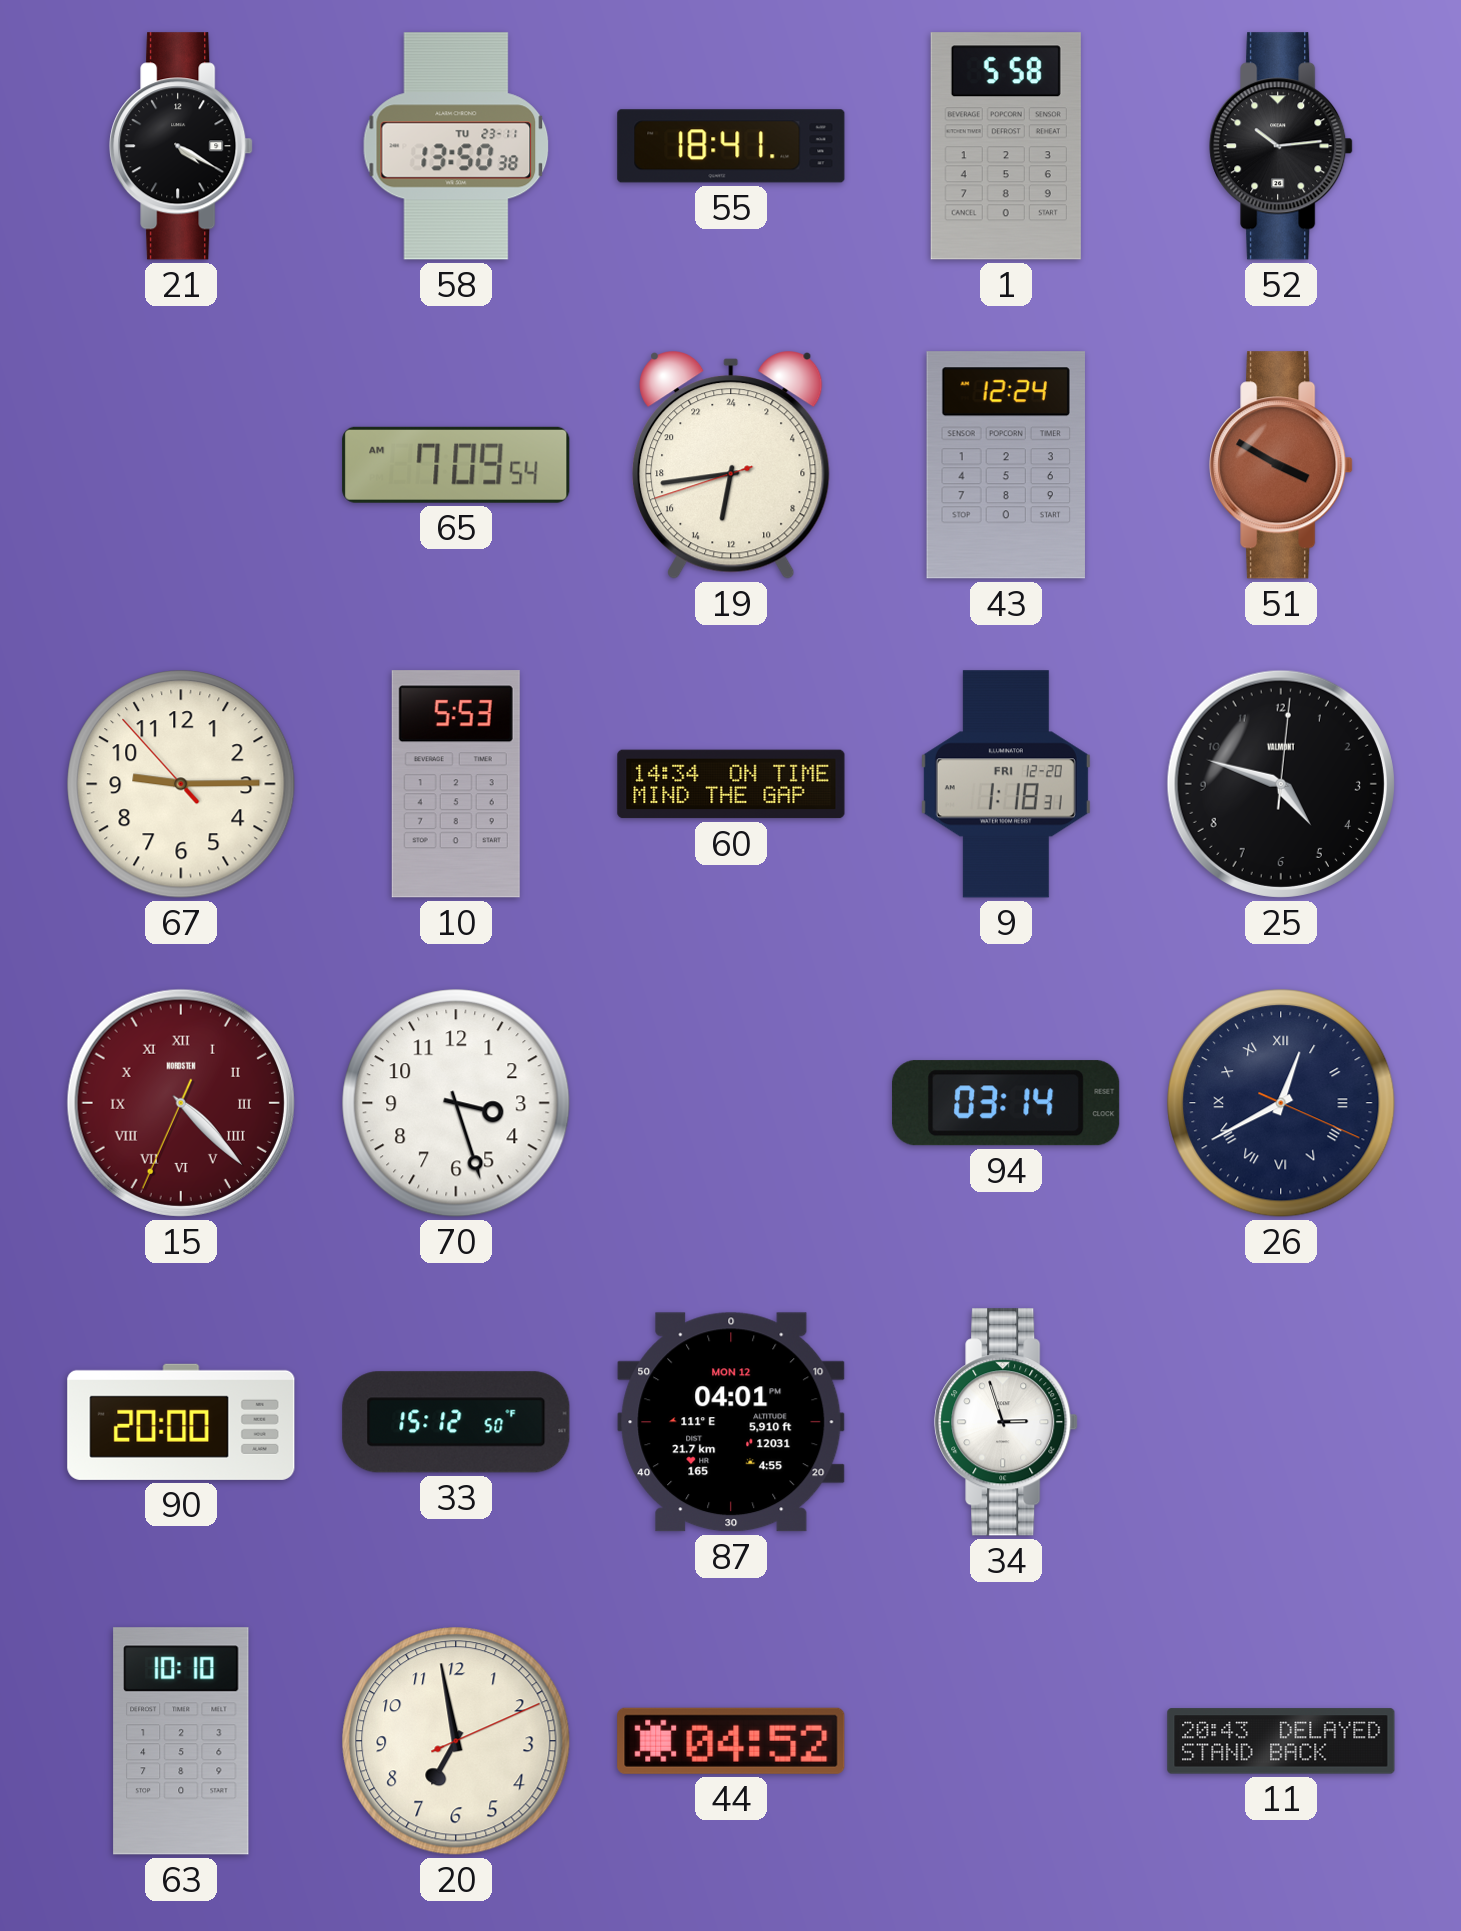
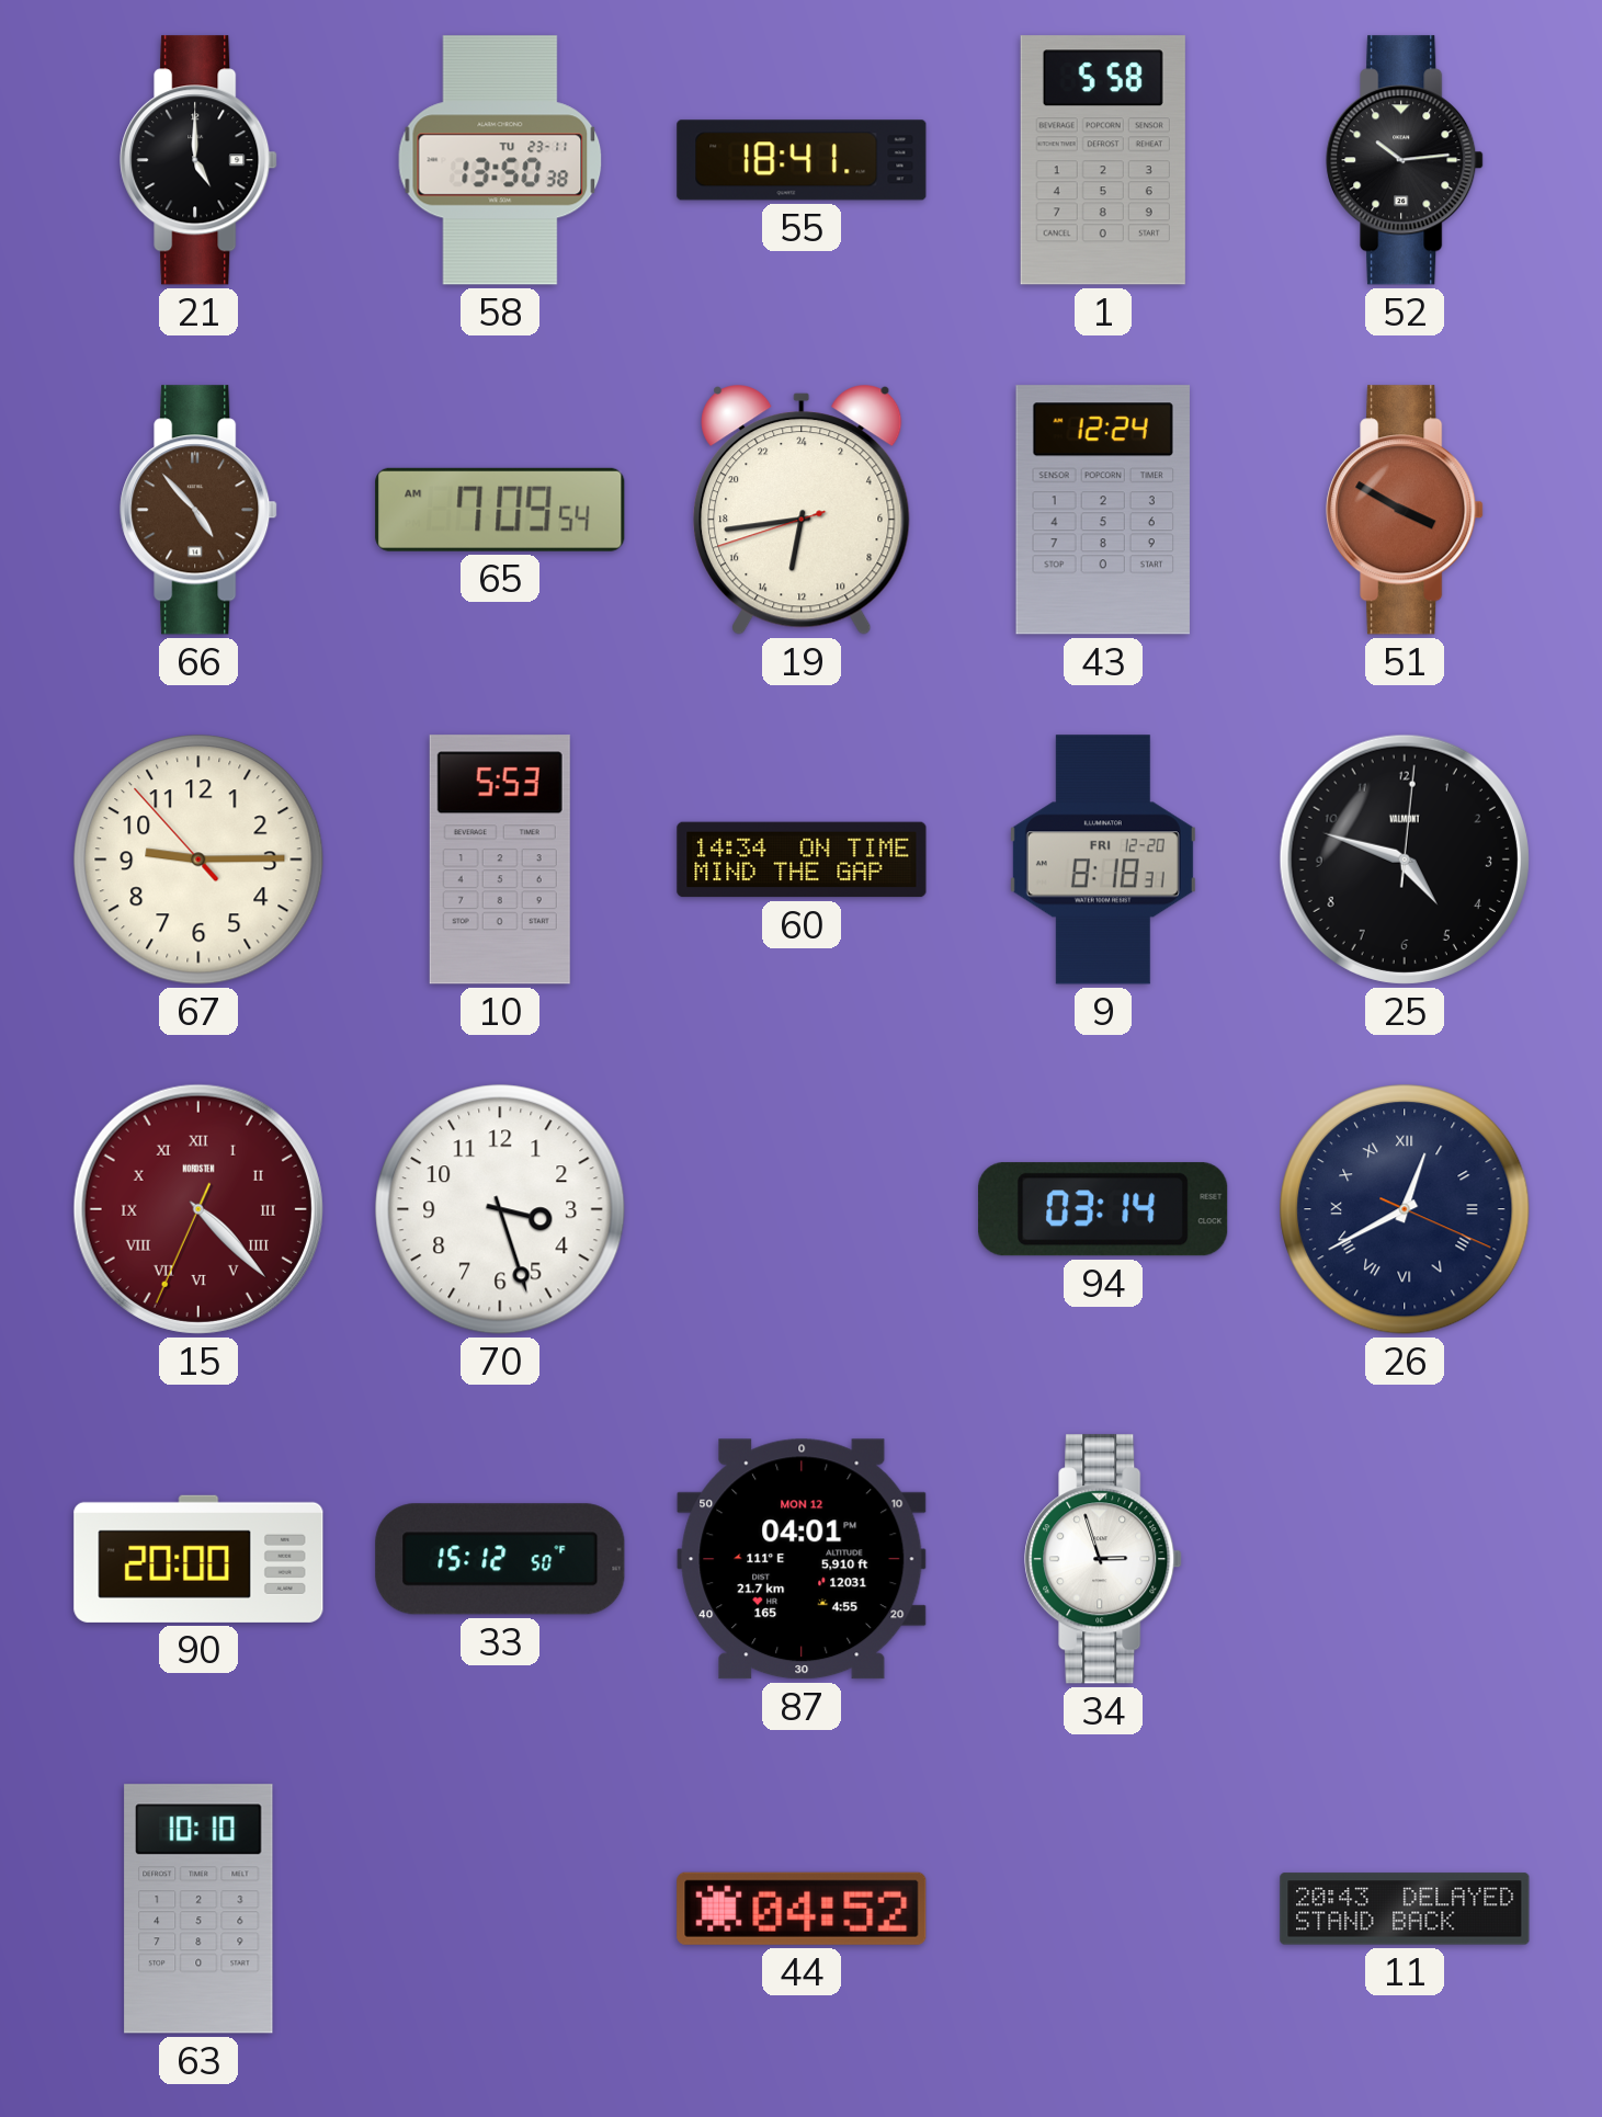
21: 4:20 -> 5:00 (198, 160)
66: none -> 4:53 (198, 510)
9: 1:18 -> 8:18 (1103, 860)
20: 6:58 -> none (456, 1741)
